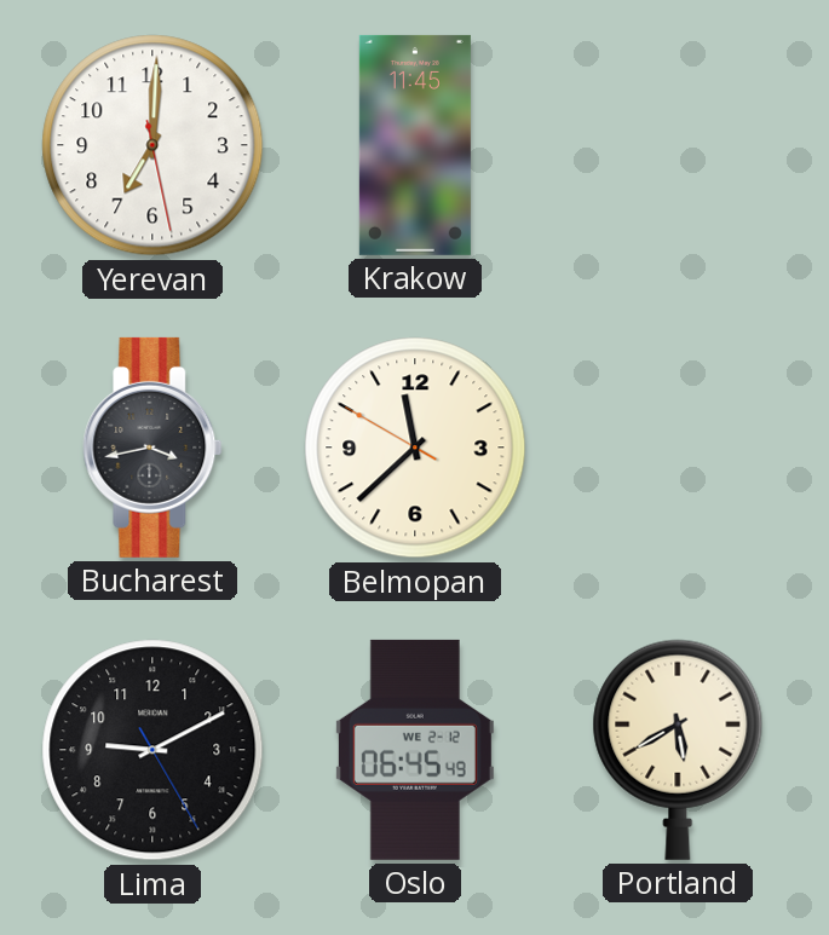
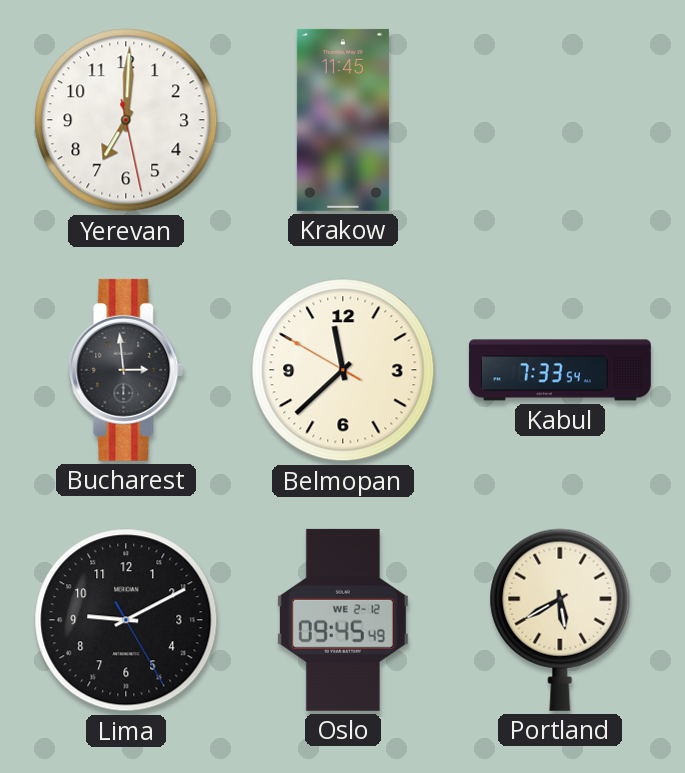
Bucharest: 3:43 -> 2:59 (126, 370)
Kabul: none -> 7:33 (560, 370)
Oslo: 06:45 -> 09:45 (343, 620)
